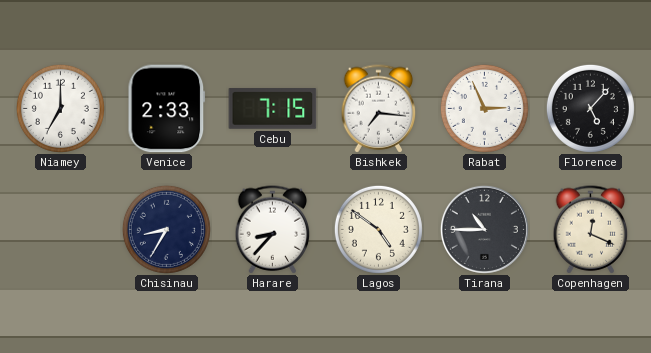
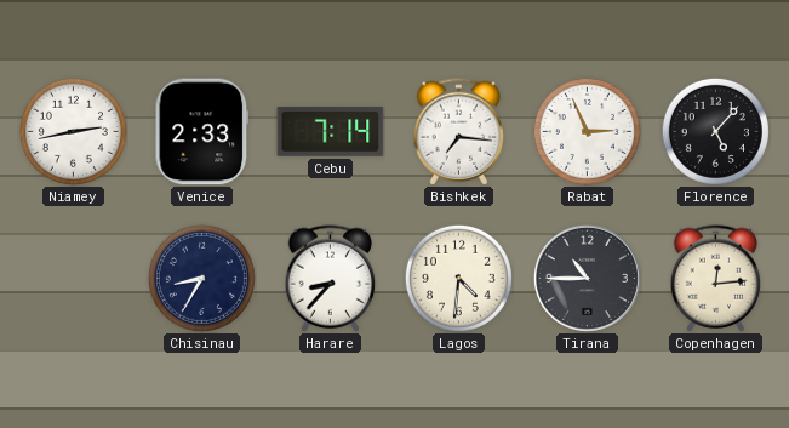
Niamey: 7:00 -> 2:43 (73, 131)
Cebu: 7:15 -> 7:14 (331, 132)
Lagos: 4:51 -> 4:31 (458, 278)
Copenhagen: 12:19 -> 12:14 (716, 279)
